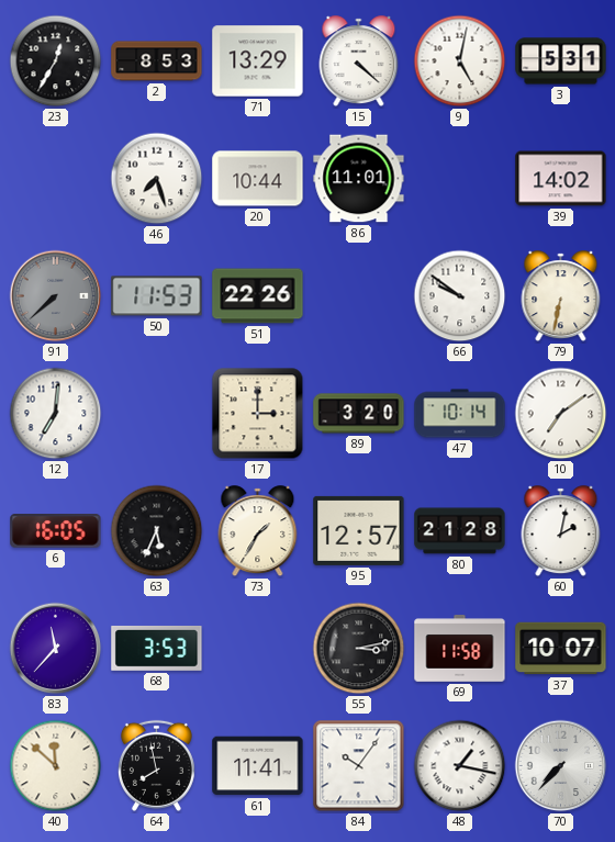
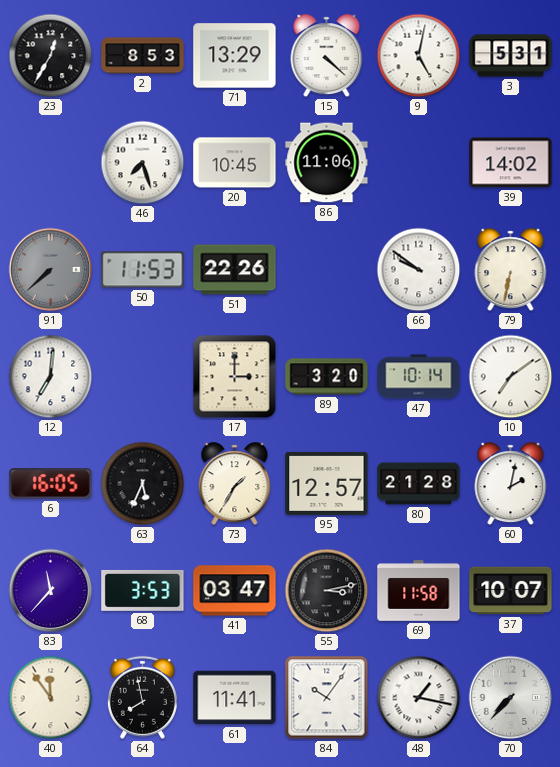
20: 10:44 -> 10:45 (235, 163)
86: 11:01 -> 11:06 (327, 163)
41: none -> 03:47 (235, 591)
40: 11:52 -> 11:54 (51, 698)
